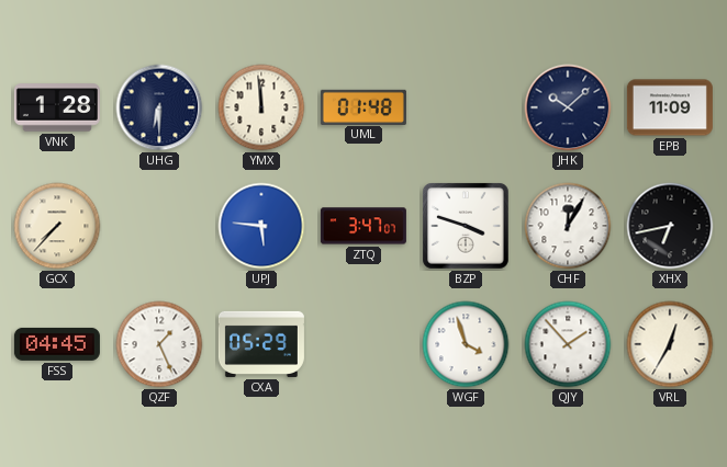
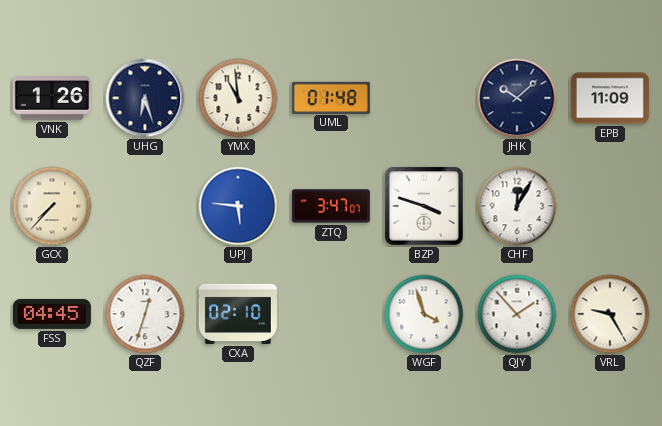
VNK: 1:28 -> 1:26 (52, 98)
UHG: 6:30 -> 6:27 (145, 98)
YMX: 11:59 -> 10:59 (238, 98)
XHX: 6:43 -> none (670, 226)
QZF: 1:26 -> 12:33 (145, 314)
CXA: 05:29 -> 02:10 (238, 314)
VRL: 12:35 -> 9:25 (610, 314)
